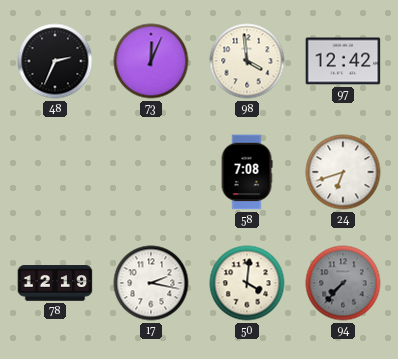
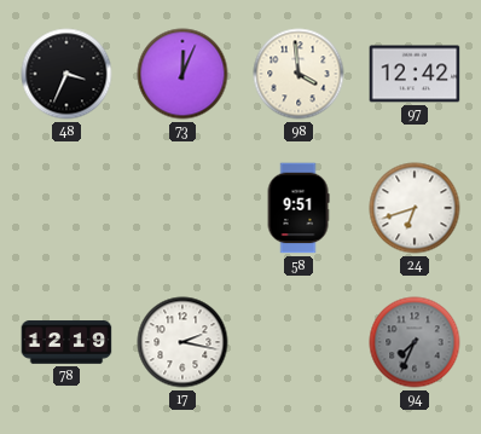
48: 2:34 -> 3:34 (66, 74)
58: 7:08 -> 9:51 (299, 208)
50: 4:01 -> none (247, 283)
94: 7:37 -> 7:34 (415, 342)
